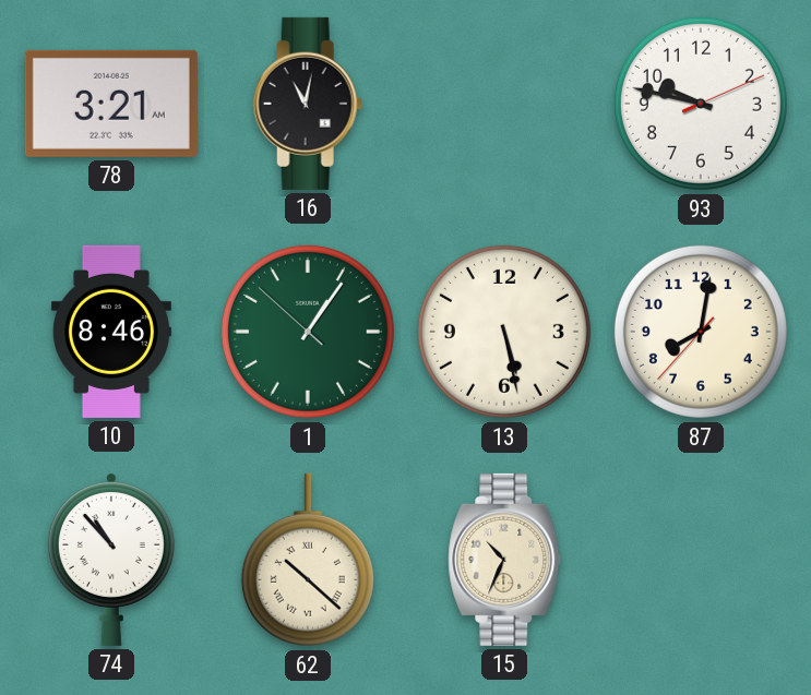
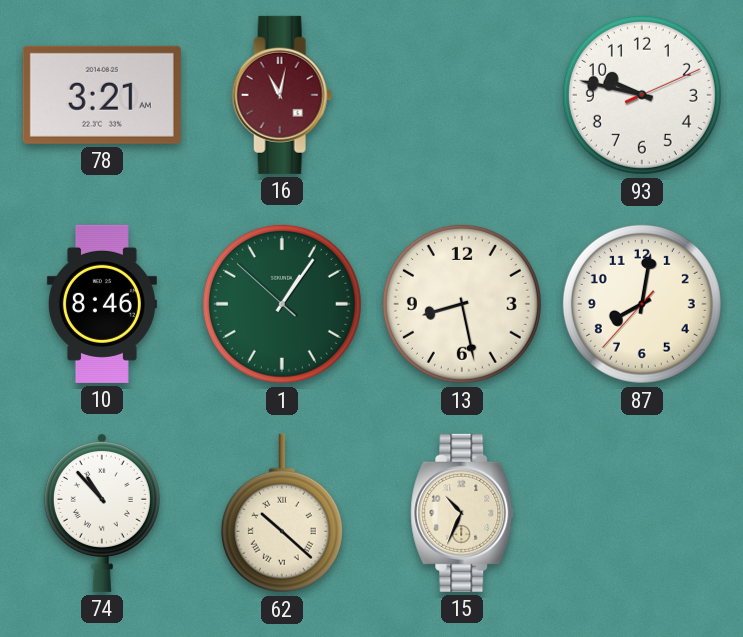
16 dial: black -> burgundy (282, 95)
13: 5:28 -> 8:28 (462, 304)
